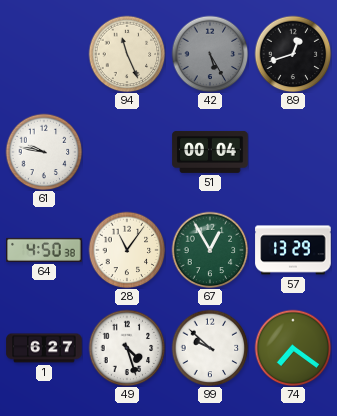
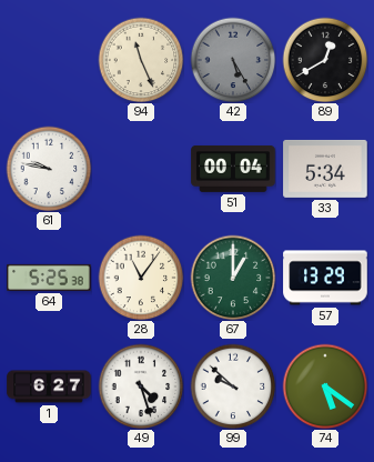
89: 12:42 -> 12:40 (325, 60)
33: none -> 5:34 (325, 169)
64: 4:50 -> 5:25 (49, 278)
67: 12:55 -> 1:00 (233, 278)
74: 7:21 -> 5:21 (325, 386)
